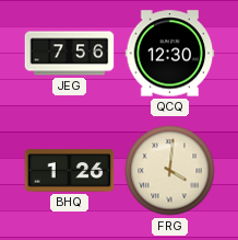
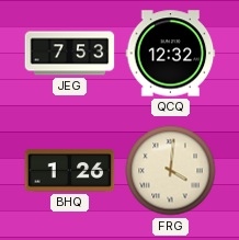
JEG: 7:56 -> 7:53 (70, 54)
QCQ: 12:30 -> 12:32 (171, 54)
